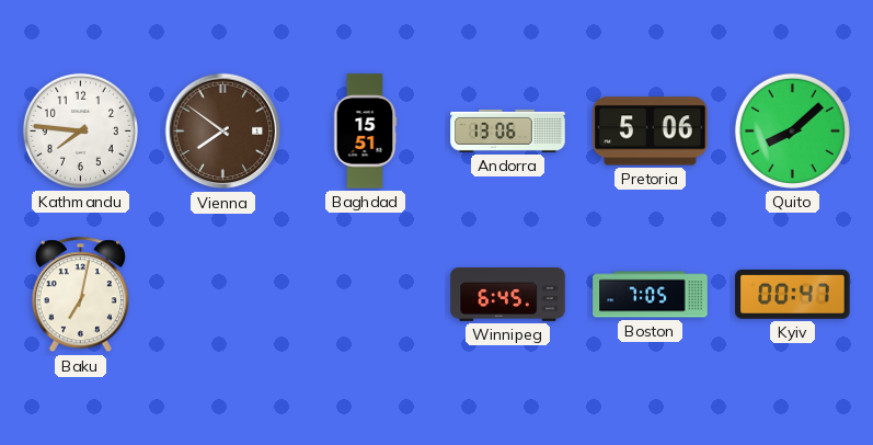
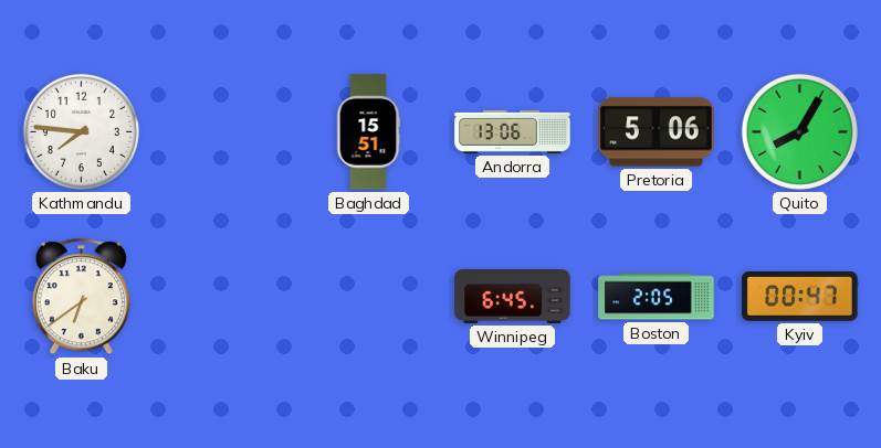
Vienna: 7:51 -> none (223, 132)
Quito: 8:08 -> 8:05 (799, 131)
Baku: 7:02 -> 6:39 (81, 297)
Boston: 7:05 -> 2:05 (657, 297)
